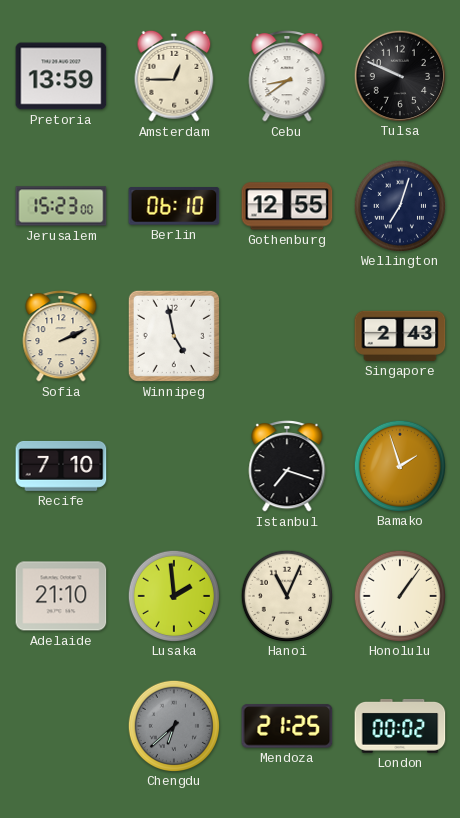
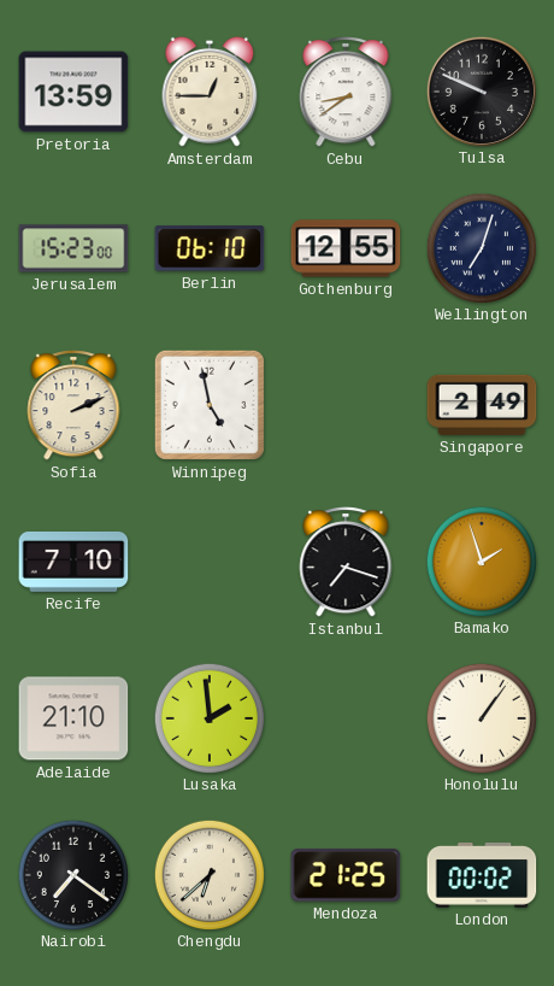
Singapore: 2:43 -> 2:49 (482, 405)
Hanoi: 11:04 -> none (286, 595)
Nairobi: none -> 7:21 (72, 874)
Chengdu dial: grey -> cream (208, 874)
